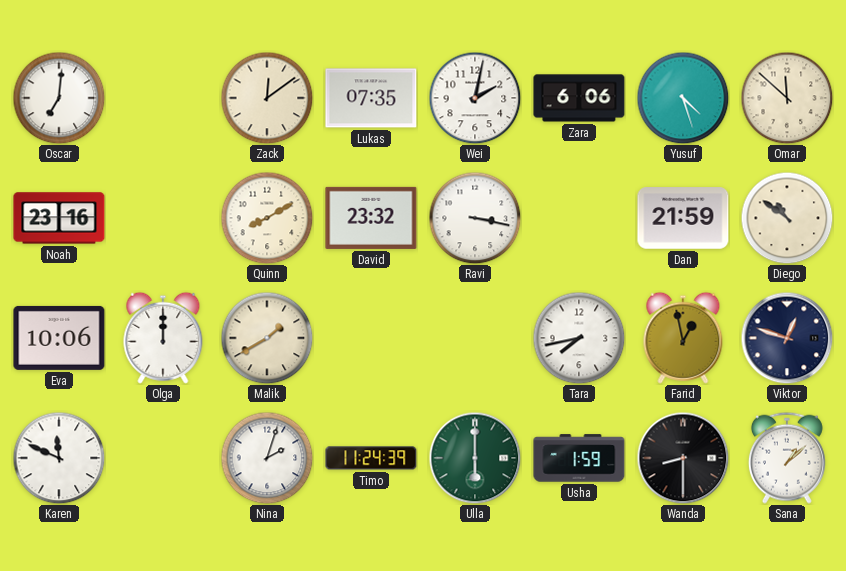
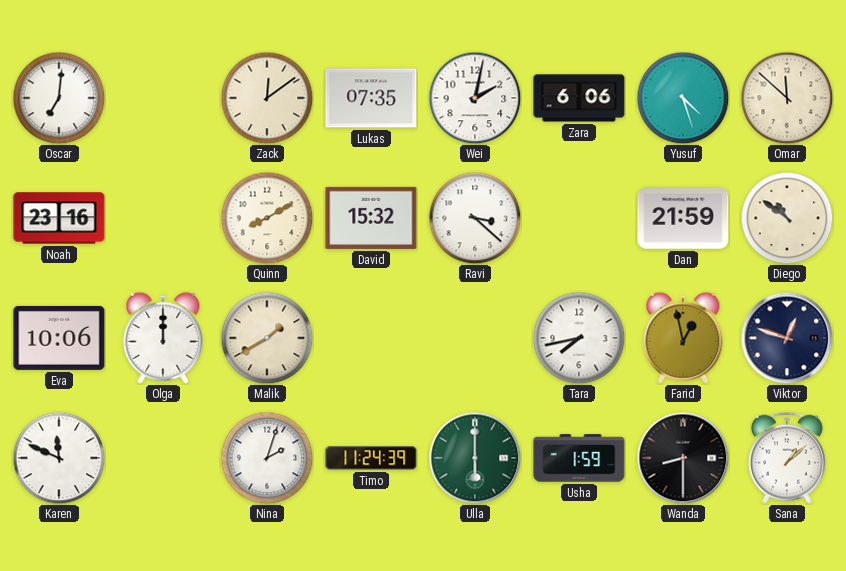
David: 23:32 -> 15:32 (371, 218)
Ravi: 3:17 -> 3:22 (475, 218)
